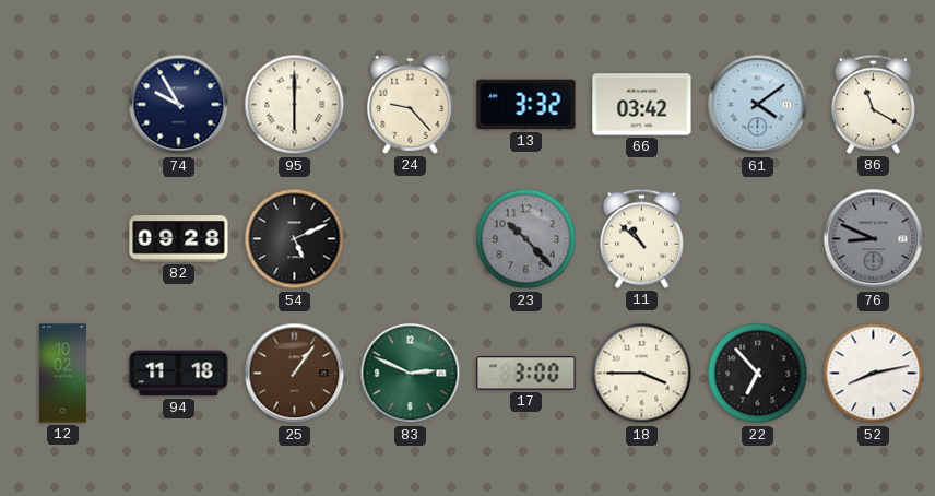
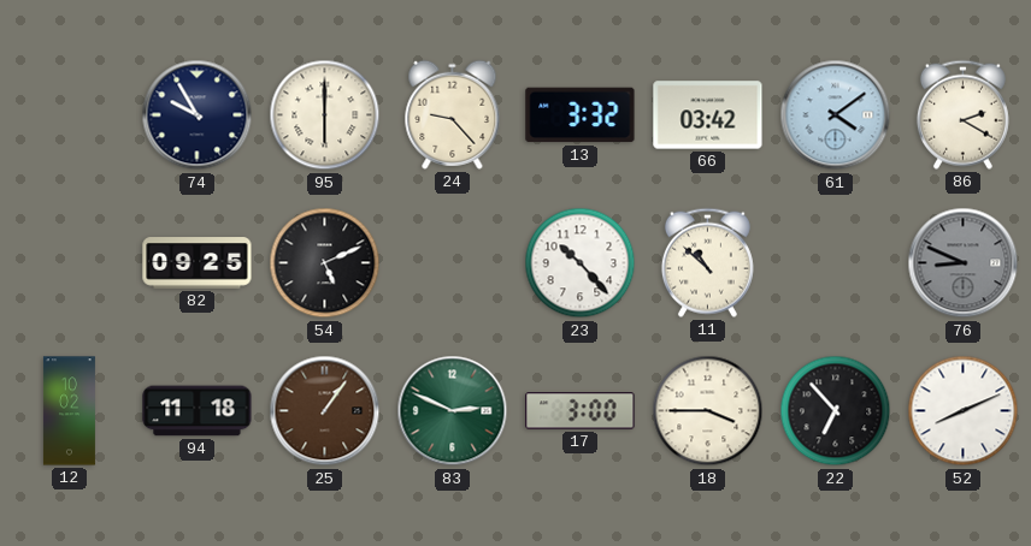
86: 11:20 -> 2:20 (962, 114)
82: 09:28 -> 09:25 (198, 263)
23 dial: grey -> white (581, 263)
52: 8:13 -> 8:11 (964, 411)
